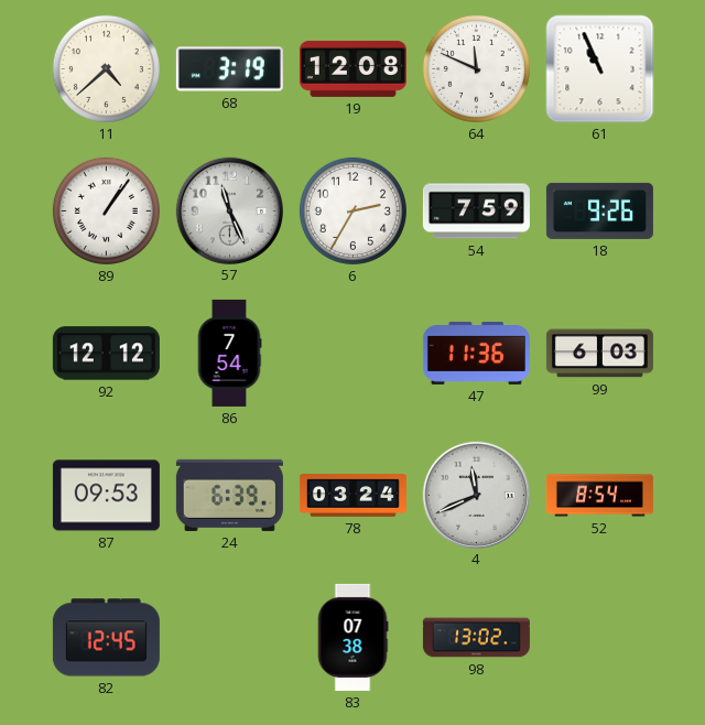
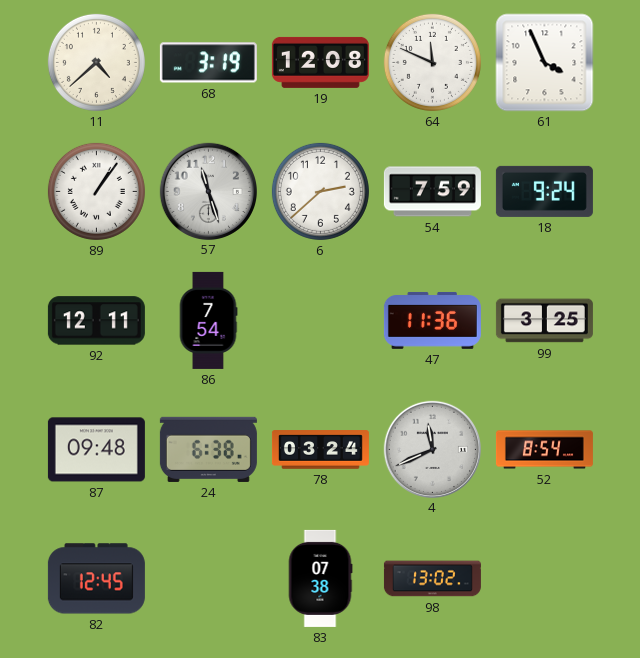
61: 10:56 -> 3:56 (545, 63)
57: 11:26 -> 11:27 (208, 191)
6: 2:35 -> 2:38 (320, 191)
18: 9:26 -> 9:24 (544, 191)
92: 12:12 -> 12:11 (96, 321)
99: 6:03 -> 3:25 (544, 321)
87: 09:53 -> 09:48 (96, 450)
24: 6:39 -> 6:38 (208, 449)
